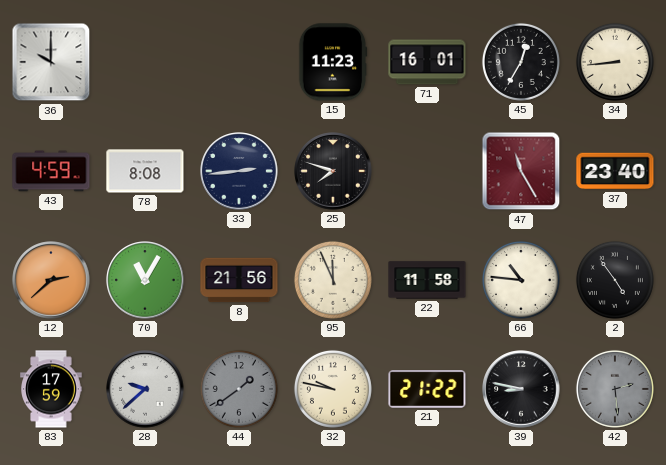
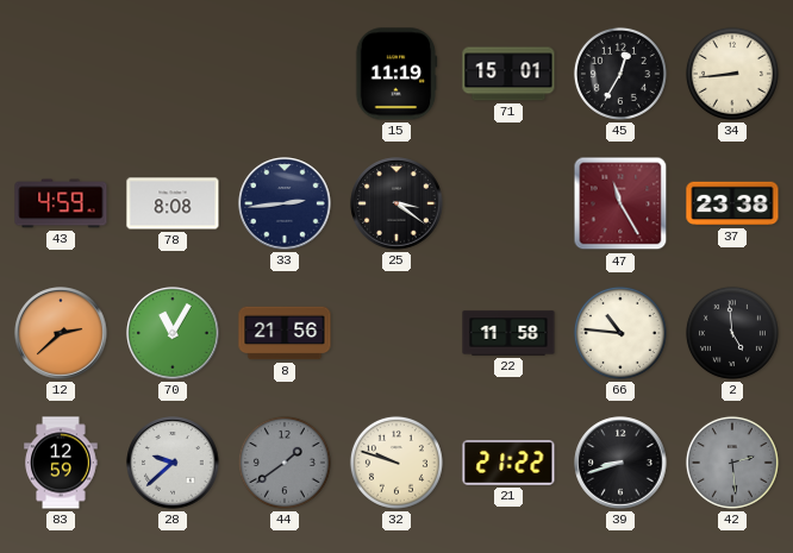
36: 10:00 -> none (51, 62)
15: 11:23 -> 11:19 (396, 74)
71: 16:01 -> 15:01 (508, 74)
25: 7:48 -> 3:21 (396, 203)
37: 23:40 -> 23:38 (732, 203)
95: 11:56 -> none (333, 280)
2: 4:54 -> 4:59 (732, 333)
83: 17:59 -> 12:59 (61, 463)
32: 9:47 -> 9:48 (396, 463)
39: 8:47 -> 8:42 (620, 463)
